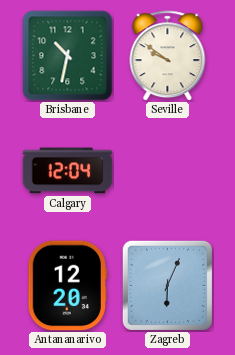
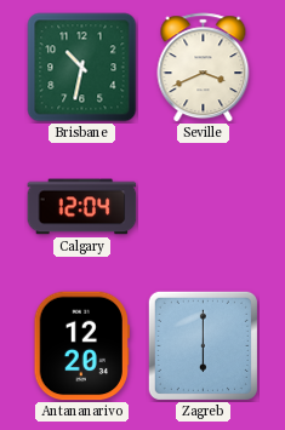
Seville: 9:51 -> 3:41 (204, 68)
Zagreb: 6:04 -> 6:00 (203, 345)
